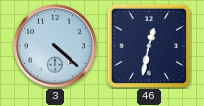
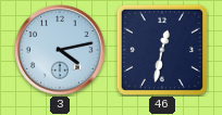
3: 4:22 -> 4:13 (60, 50)
